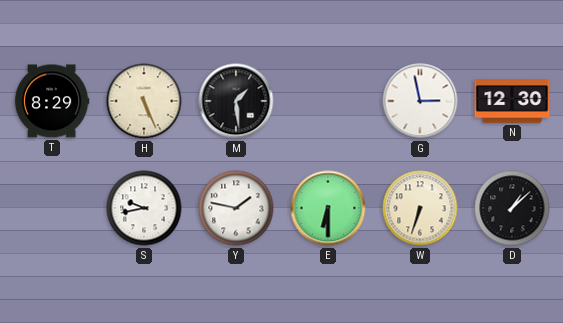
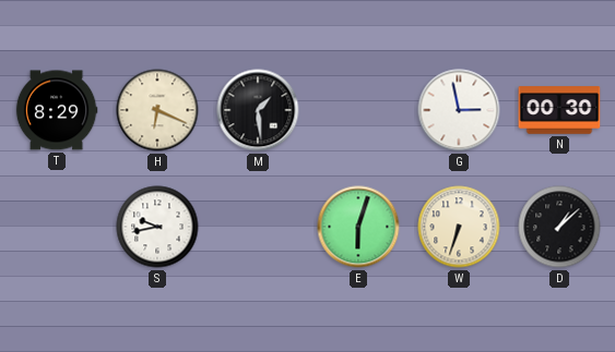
H: 5:26 -> 6:19 (157, 110)
N: 12:30 -> 00:30 (559, 110)
Y: 1:47 -> none (236, 208)
E: 6:30 -> 6:03 (358, 227)
